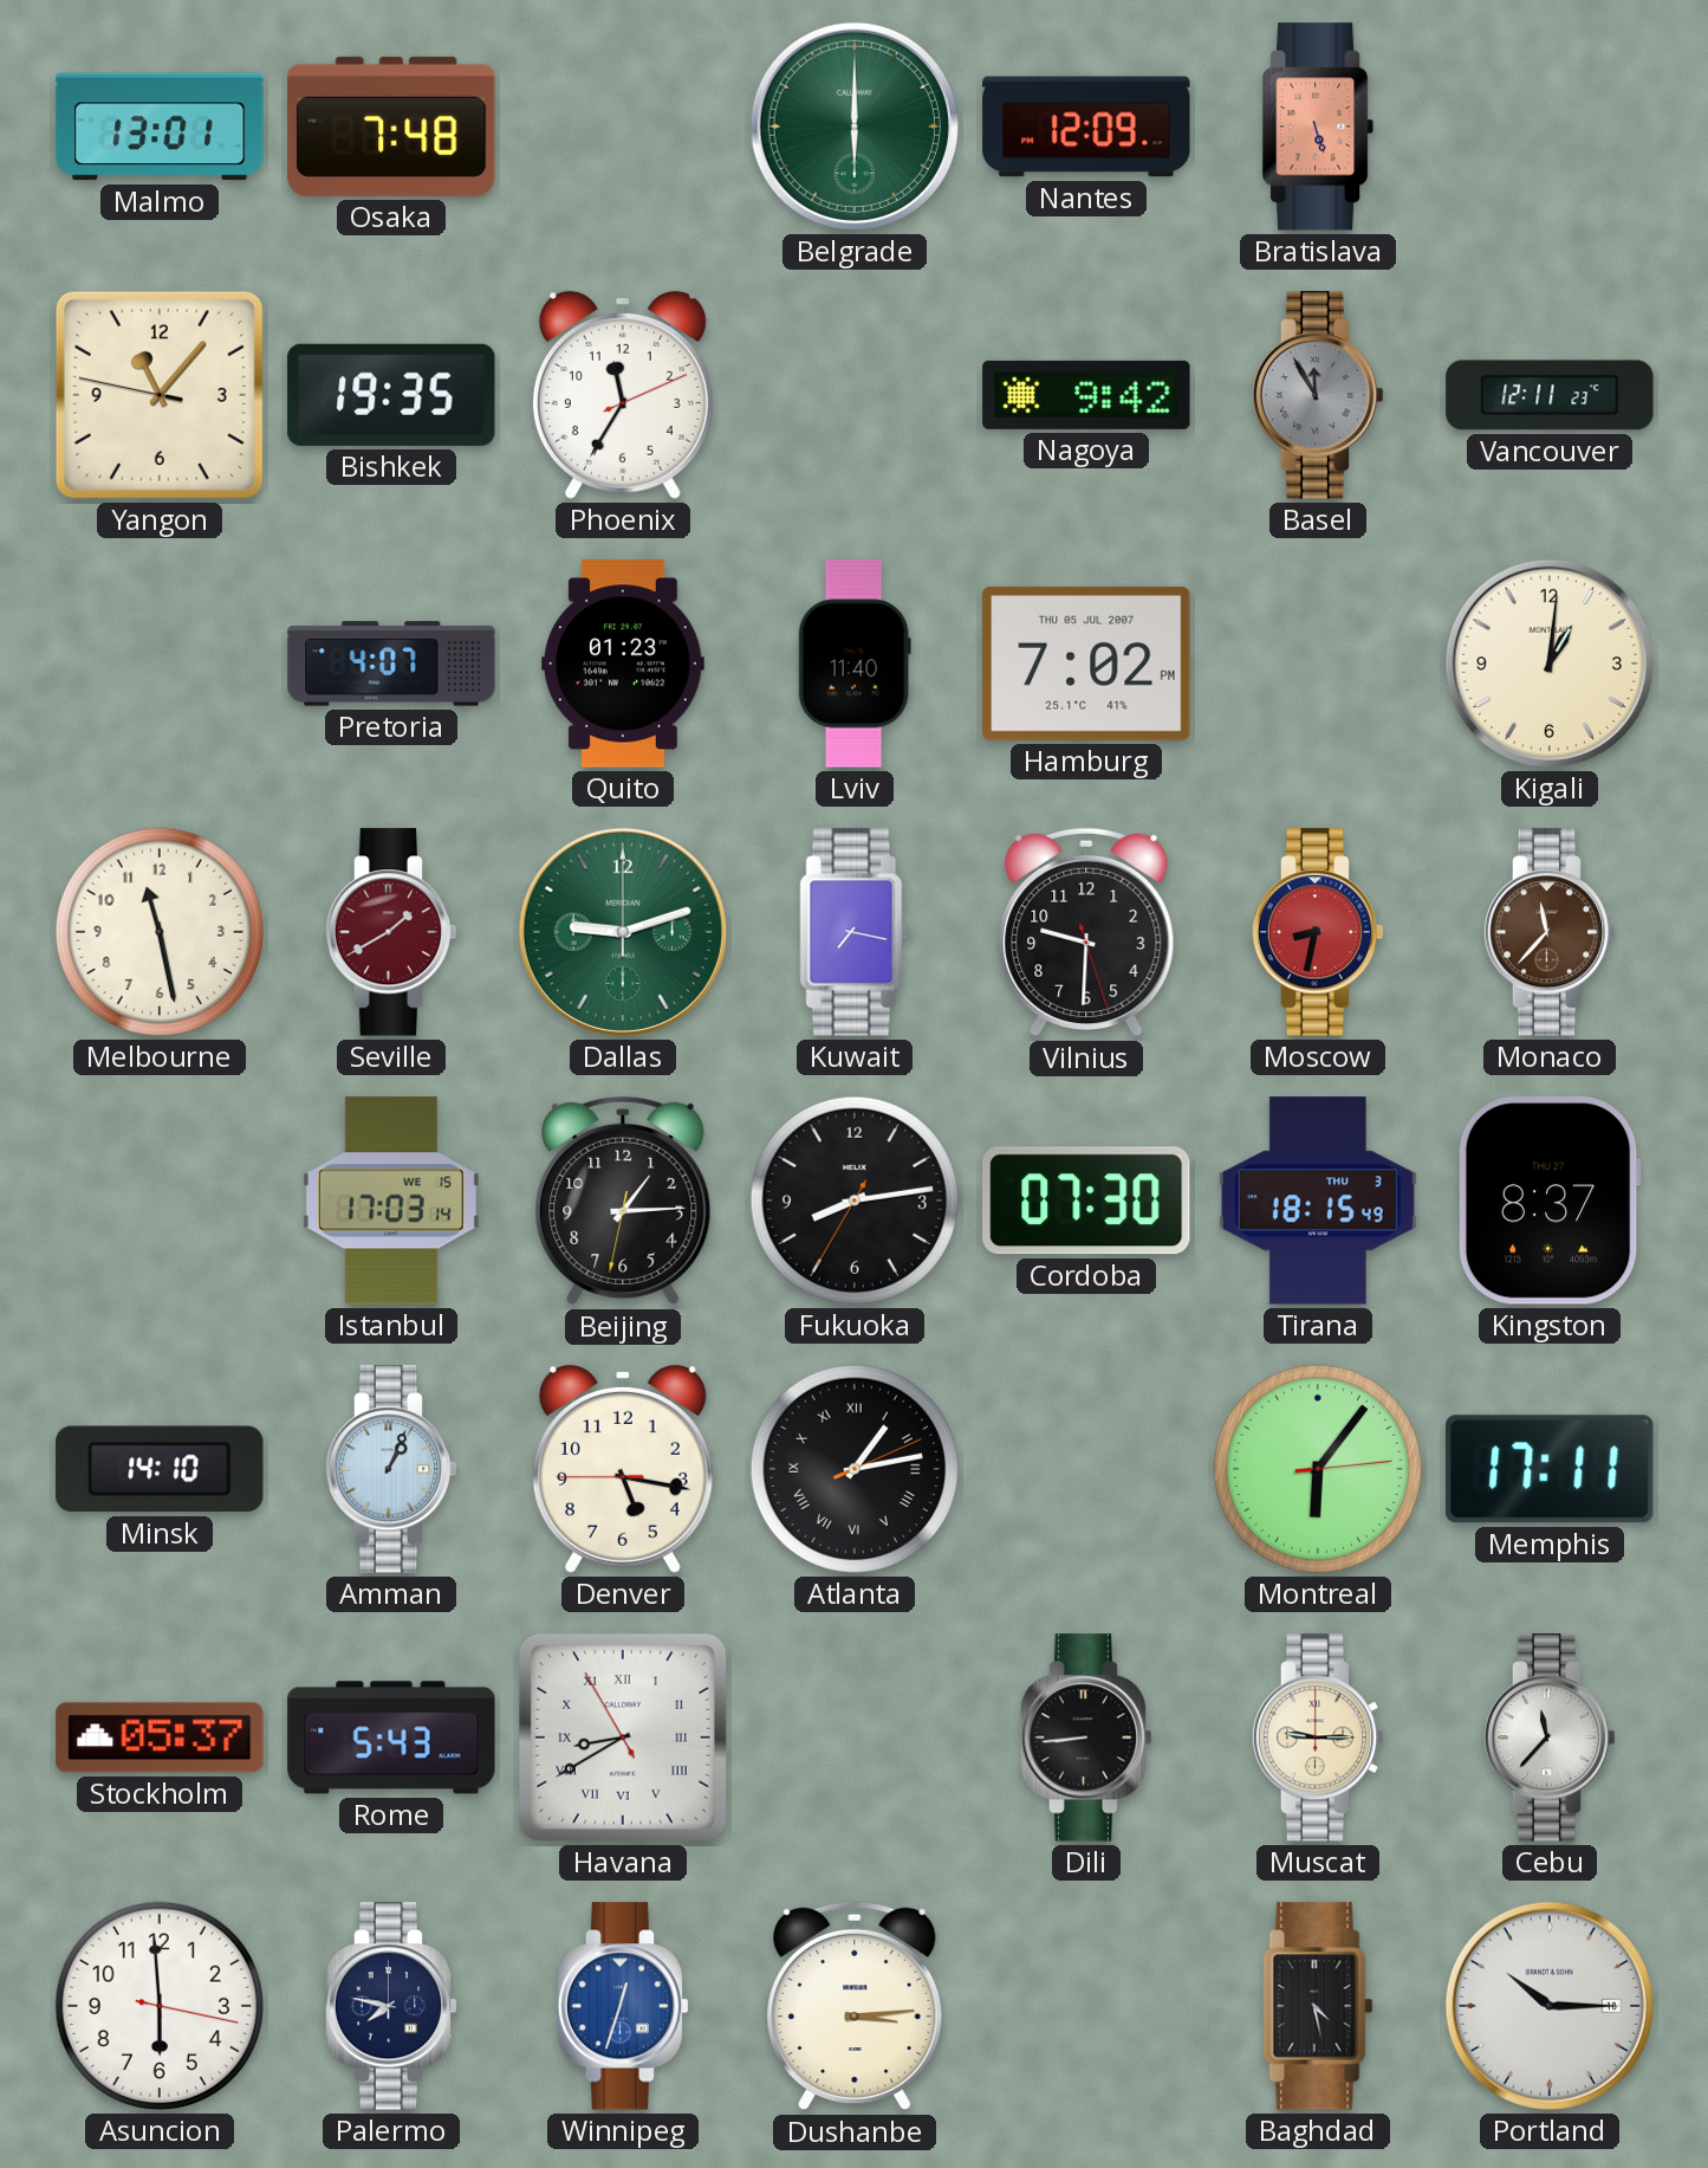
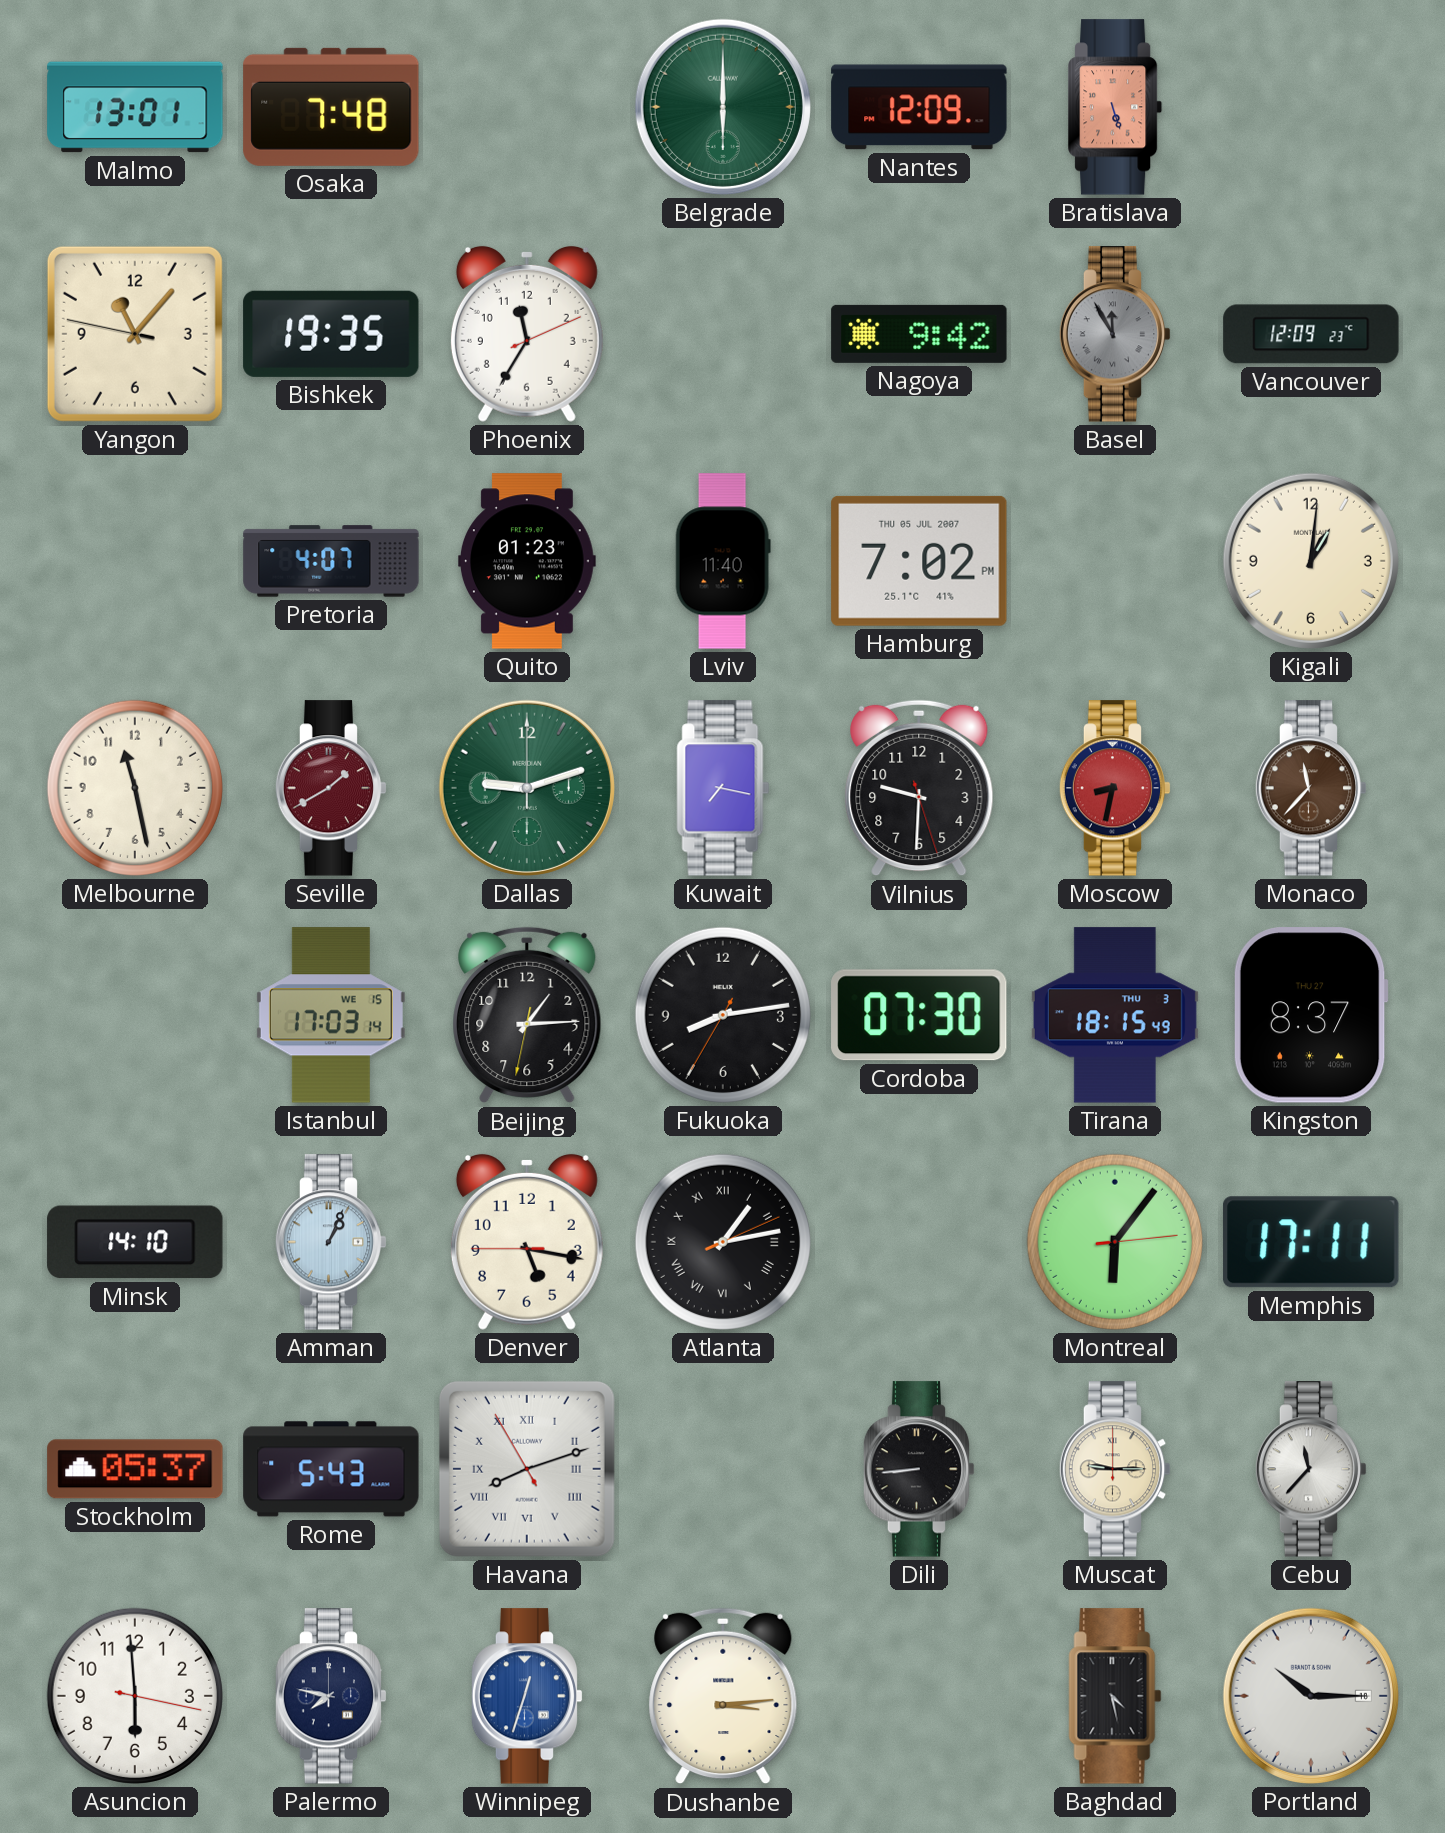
Vancouver: 12:11 -> 12:09 (1311, 334)
Havana: 8:39 -> 8:11 (527, 1469)
